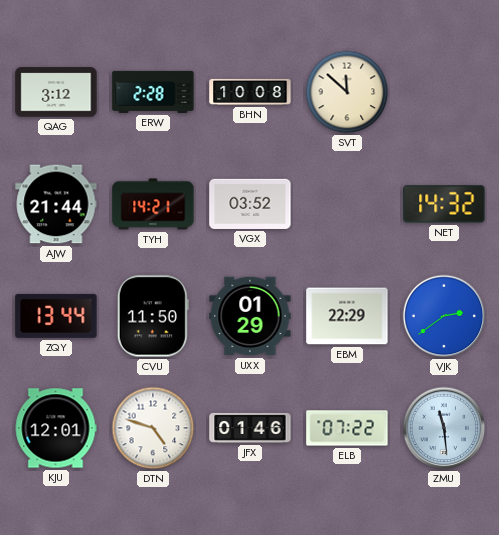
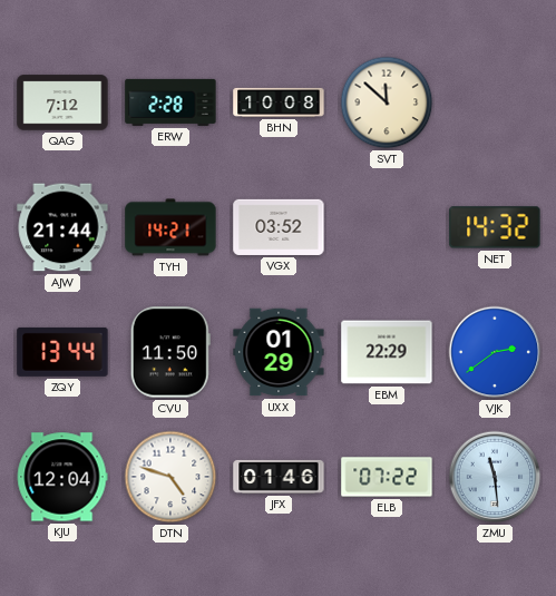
QAG: 3:12 -> 7:12 (62, 102)
KJU: 12:01 -> 12:04 (62, 477)
